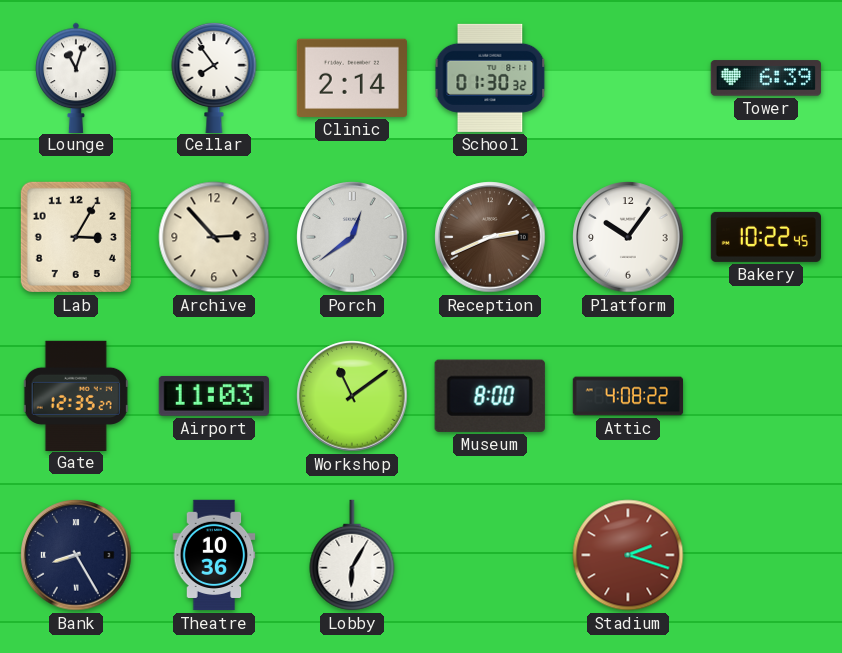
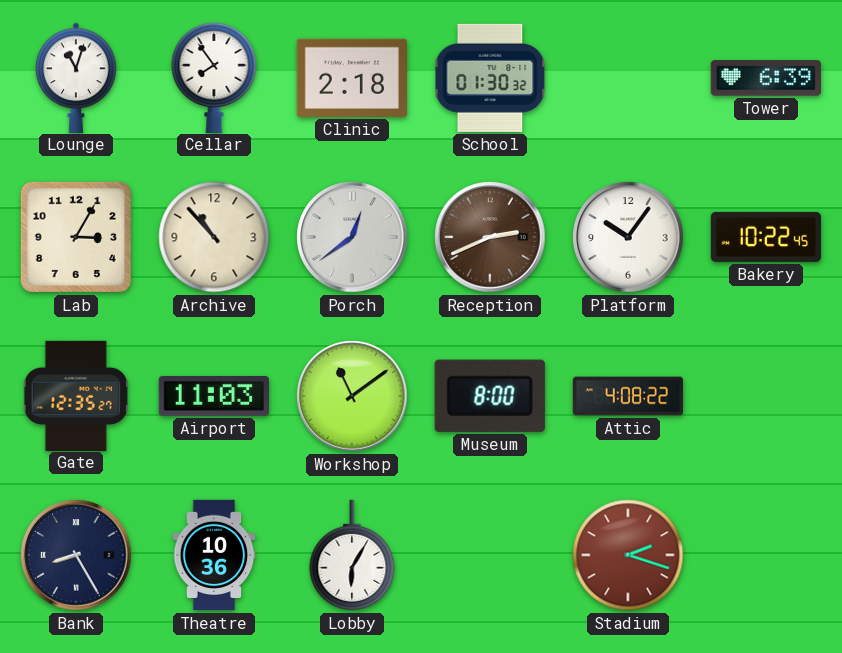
Clinic: 2:14 -> 2:18 (352, 78)
Archive: 2:53 -> 10:53 (214, 237)
